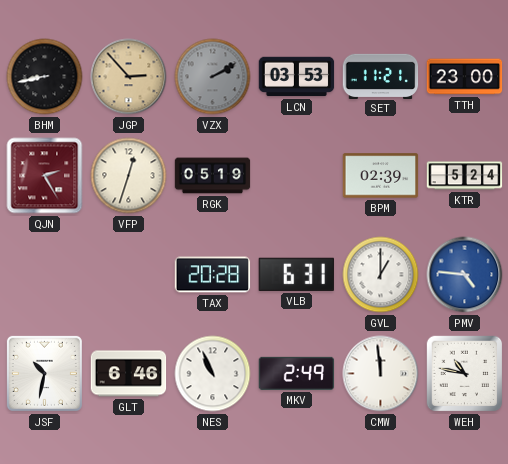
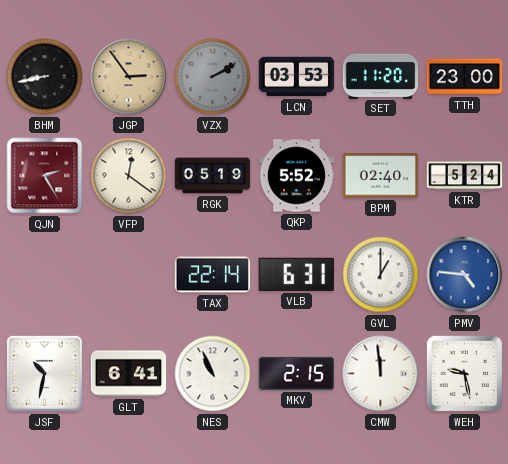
JGP: 2:53 -> 2:54 (129, 77)
SET: 11:21 -> 11:20 (381, 76)
VFP: 12:33 -> 12:21 (129, 176)
QKP: none -> 5:52 (297, 176)
BPM: 02:39 -> 02:40 (381, 176)
TAX: 20:28 -> 22:14 (213, 275)
GLT: 6:46 -> 6:41 (129, 374)
MKV: 2:49 -> 2:15 (297, 373)
WEH: 10:47 -> 9:28 (465, 374)
